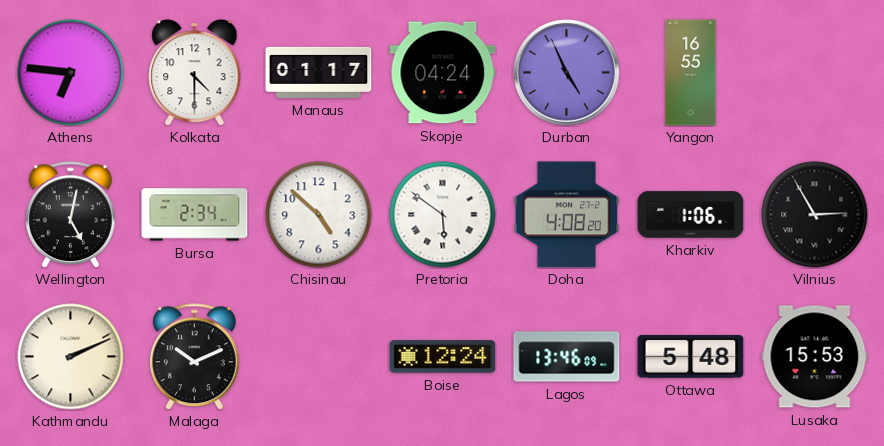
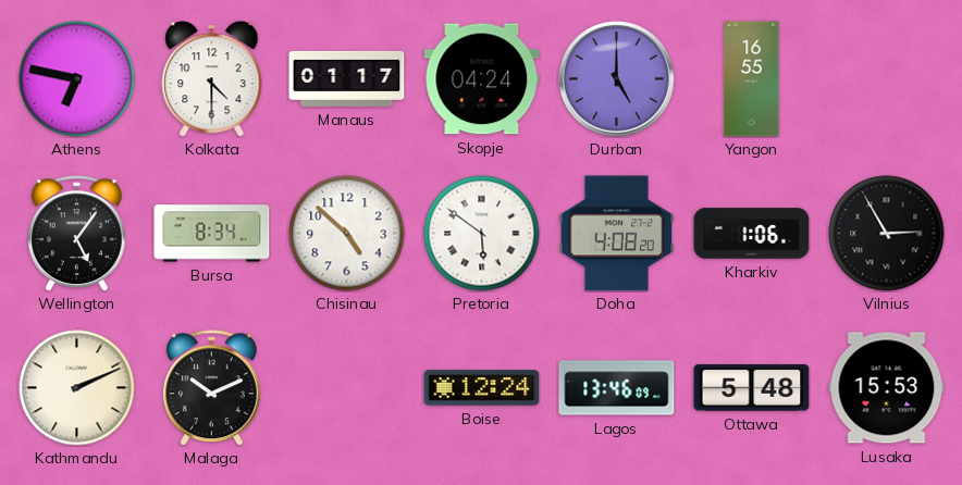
Athens: 6:46 -> 6:47 (77, 79)
Durban: 4:56 -> 5:00 (617, 79)
Wellington: 5:02 -> 5:06 (76, 234)
Bursa: 2:34 -> 8:34 (212, 234)
